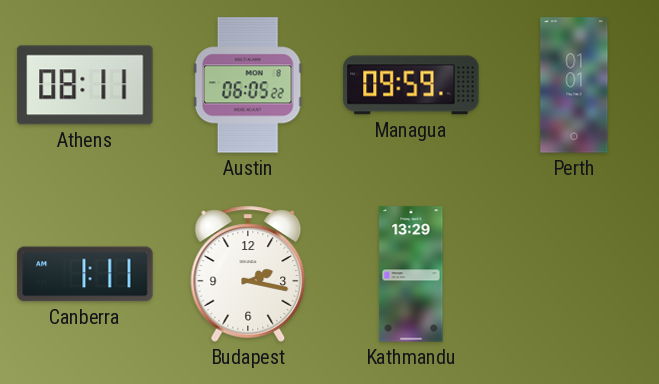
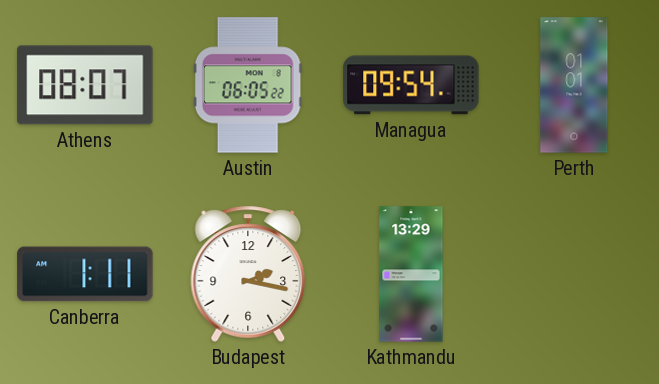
Athens: 08:11 -> 08:07 (85, 85)
Managua: 09:59 -> 09:54 (411, 85)
